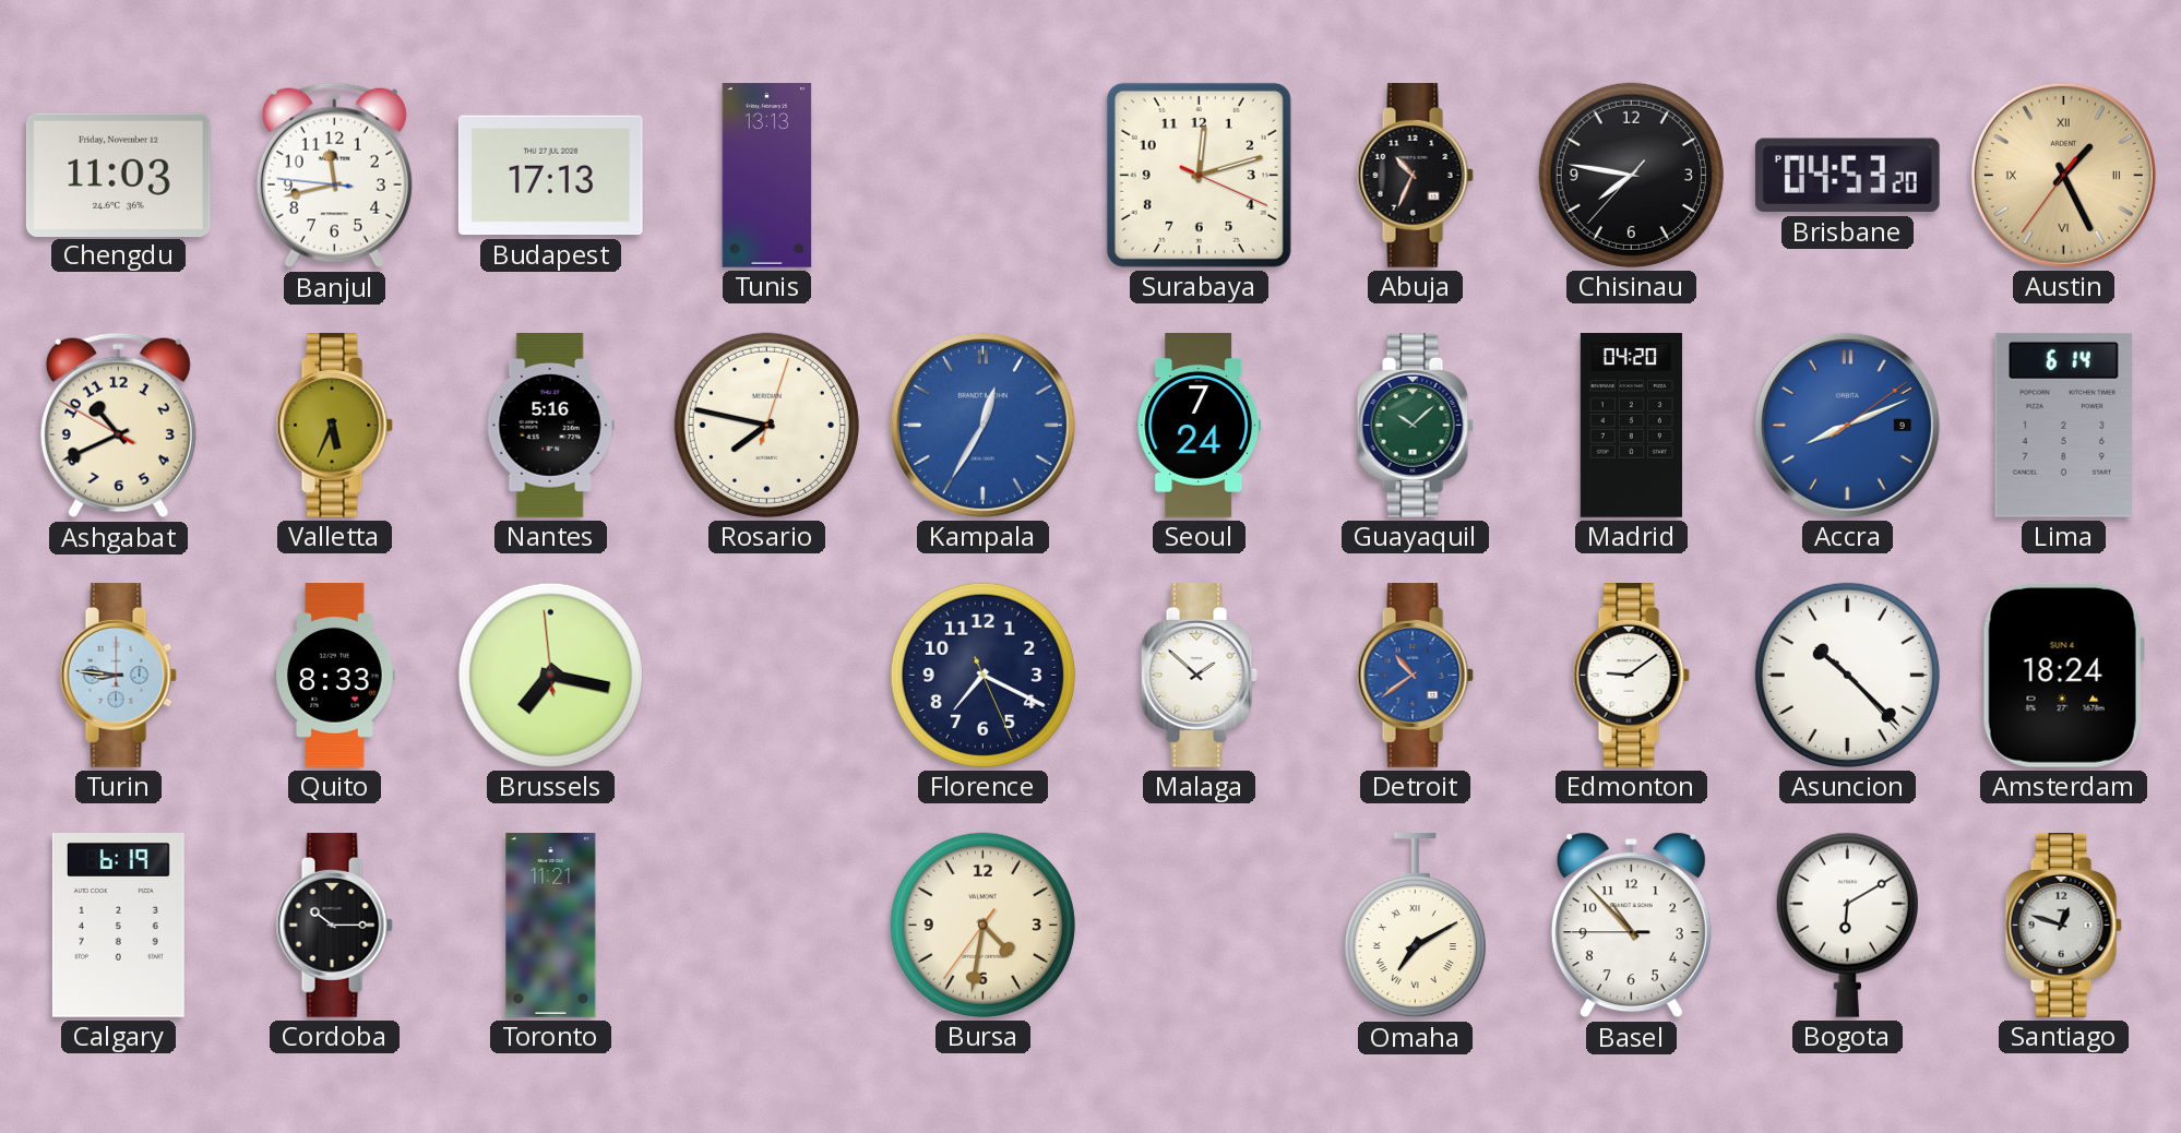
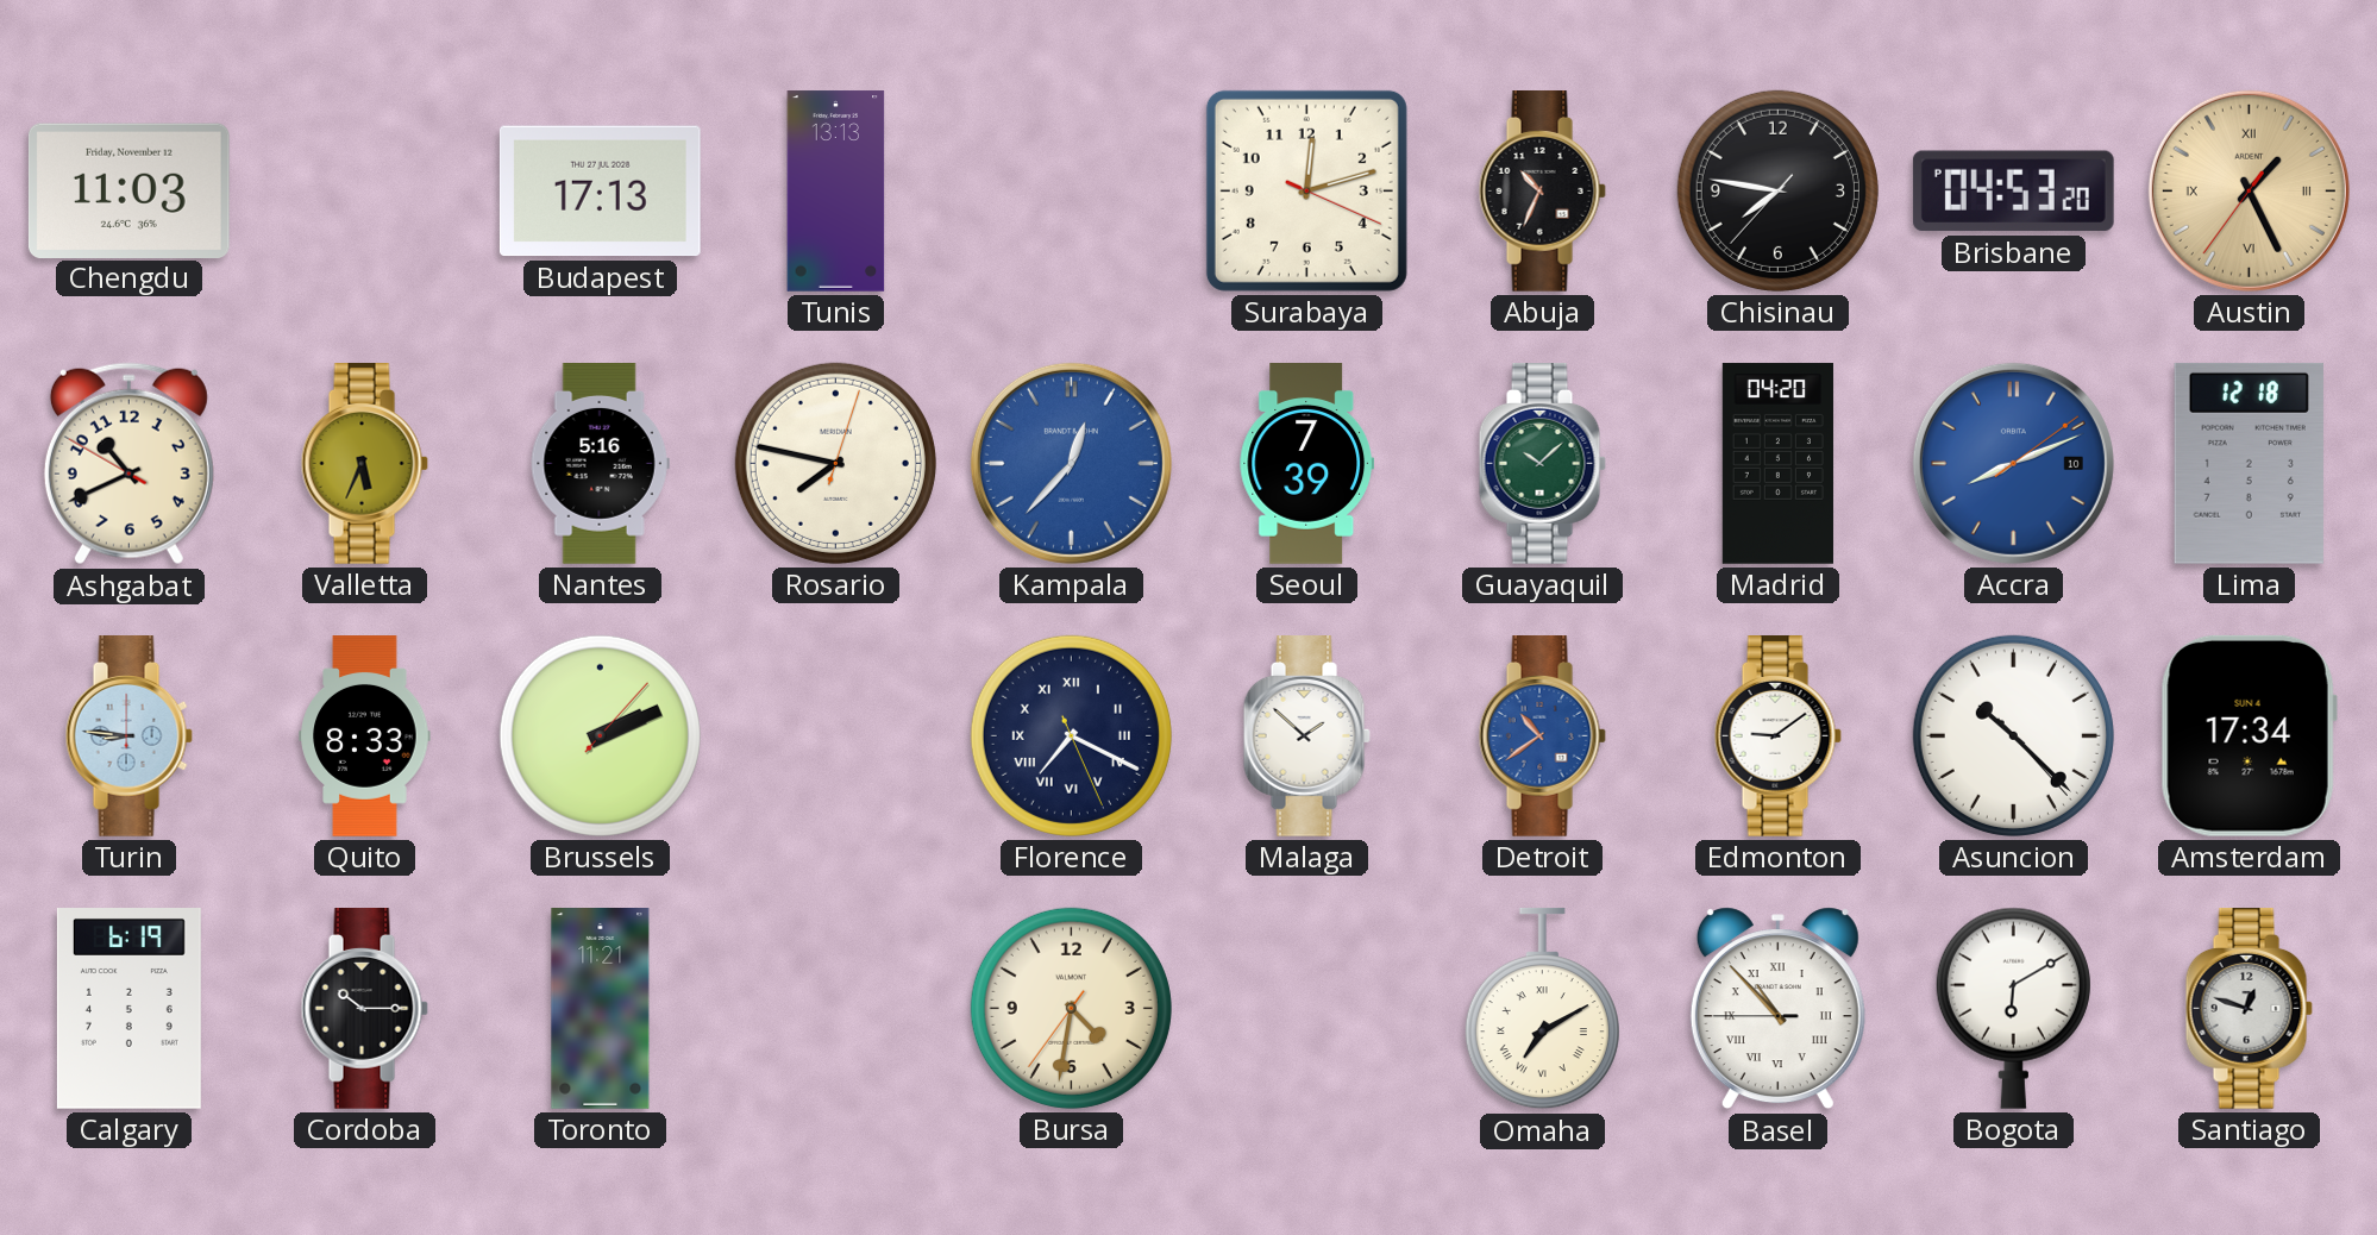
Banjul: 11:42 -> none (334, 176)
Kampala: 12:35 -> 12:37 (1071, 463)
Seoul: 7:24 -> 7:39 (1306, 464)
Accra date: 9 -> 10 (2013, 463)
Lima: 6:14 -> 12:18 (2249, 463)
Brussels: 7:16 -> 2:11 (600, 735)
Florence numerals: Arabic -> Roman (1071, 735)
Amsterdam: 18:24 -> 17:34 (2249, 735)
Basel numerals: Arabic -> Roman (1777, 1009)
